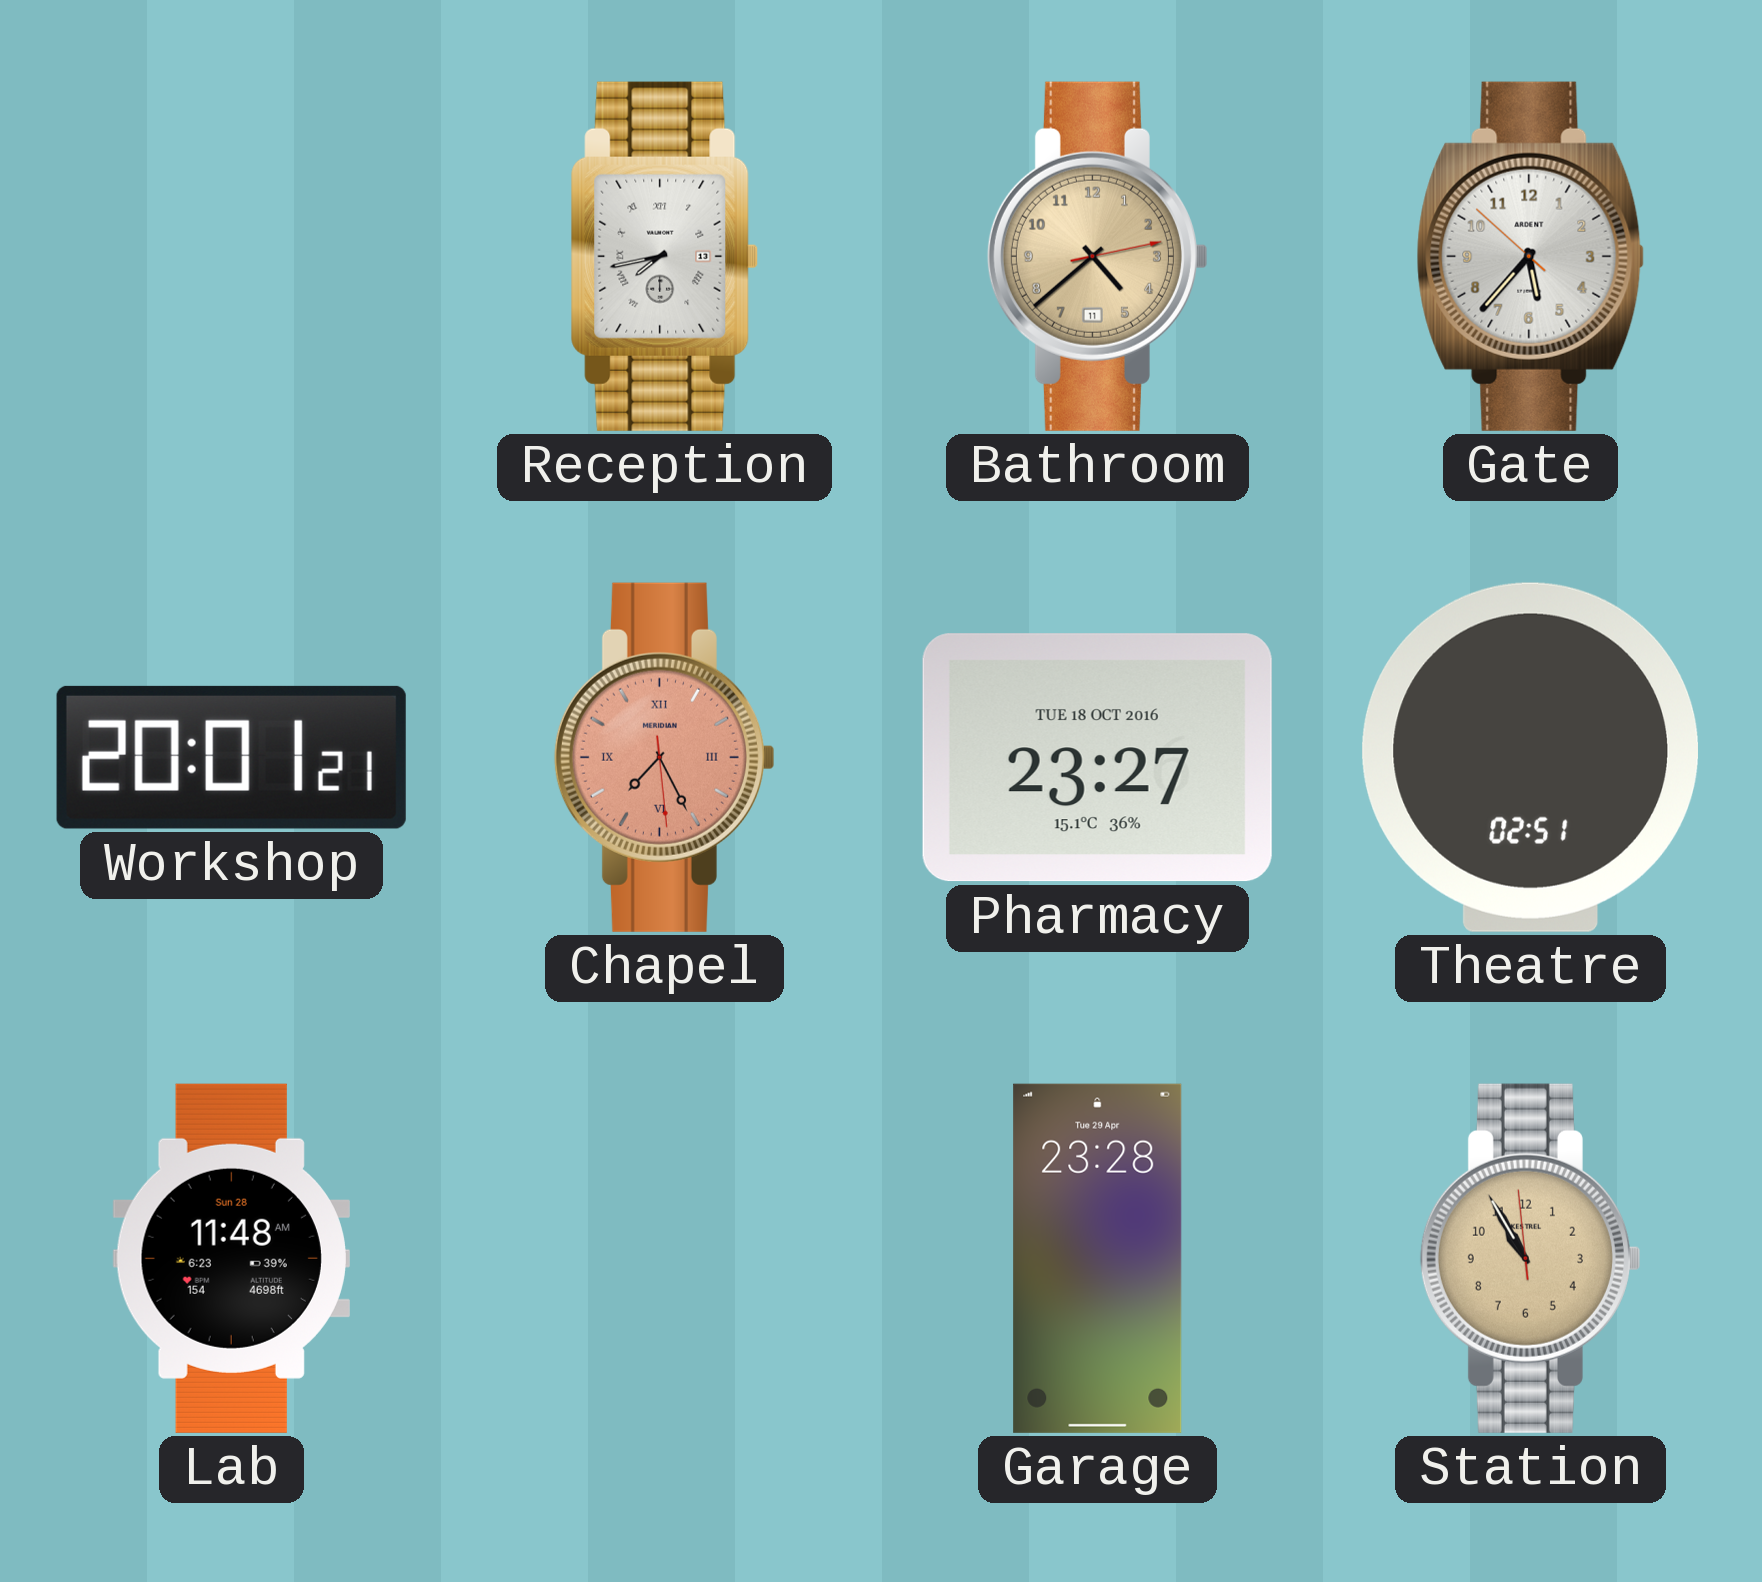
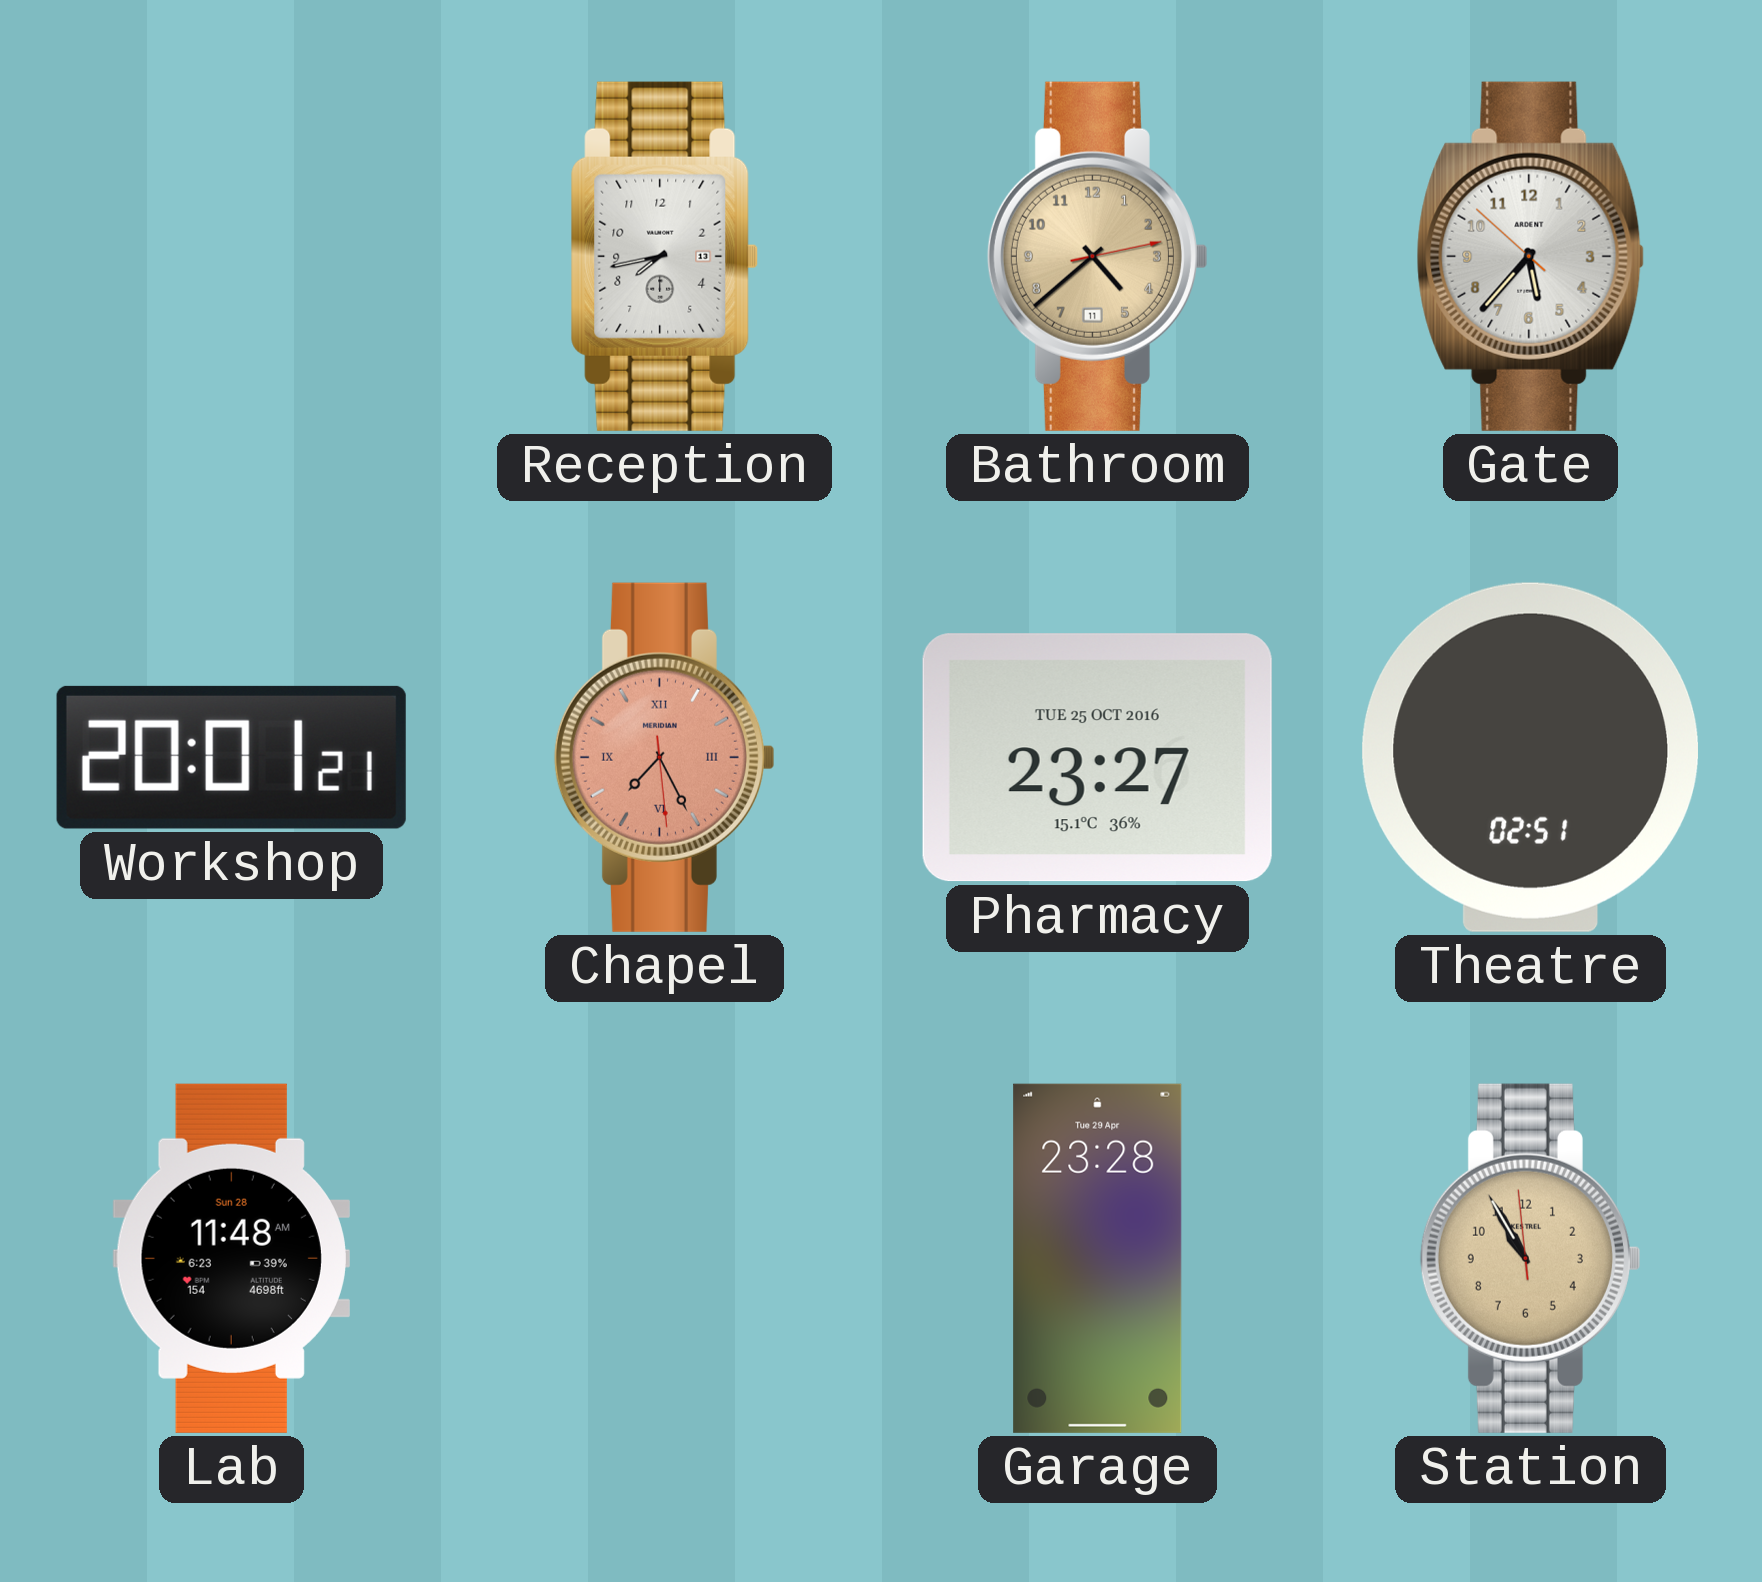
Reception numerals: Roman -> Arabic (664, 256)
Pharmacy date: TUE 18 OCT 2016 -> TUE 25 OCT 2016 (1097, 758)
